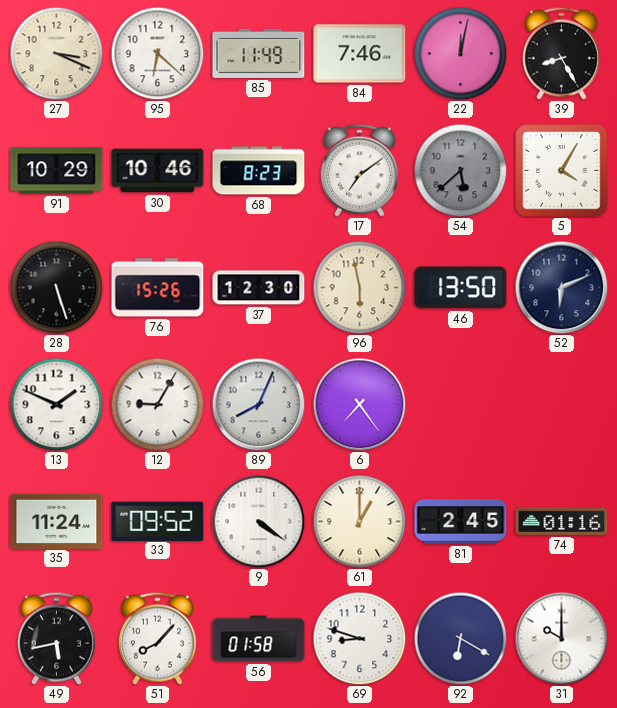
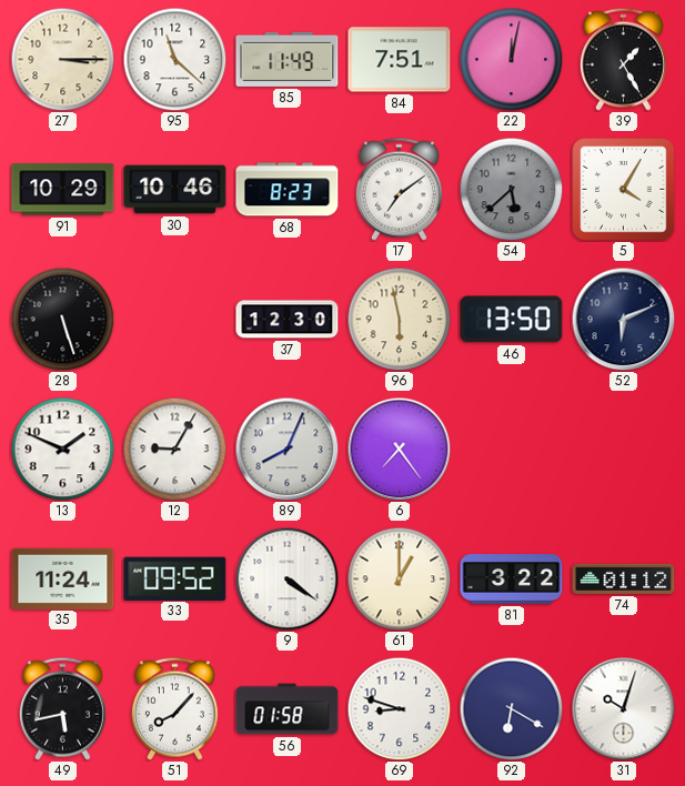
27: 3:19 -> 3:15 (62, 59)
95: 6:22 -> 11:22 (174, 59)
84: 7:46 -> 7:51 (400, 60)
39: 8:25 -> 1:25 (623, 59)
76: 15:26 -> none (158, 288)
81: 2:45 -> 3:22 (512, 580)
74: 01:16 -> 01:12 (624, 578)
31: 10:00 -> 10:03 (623, 708)
